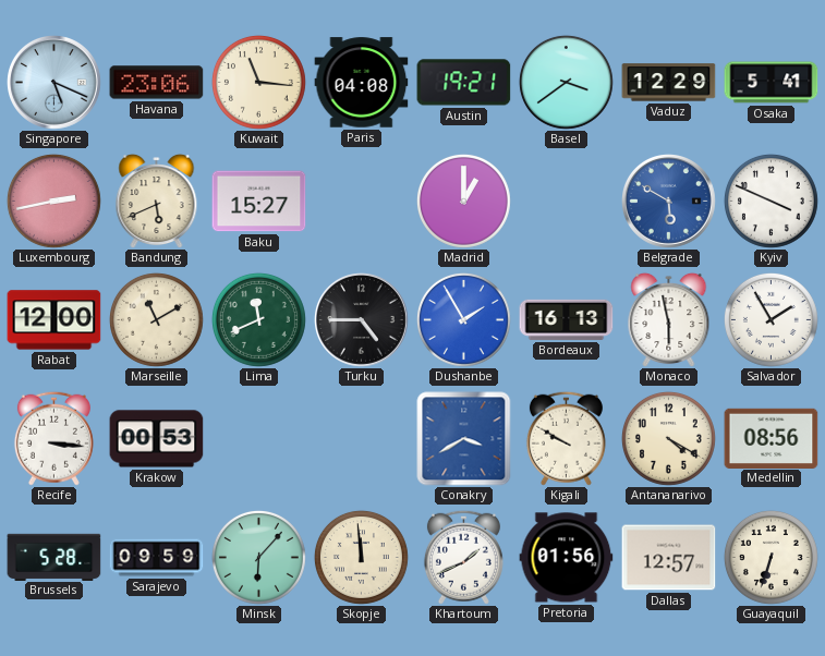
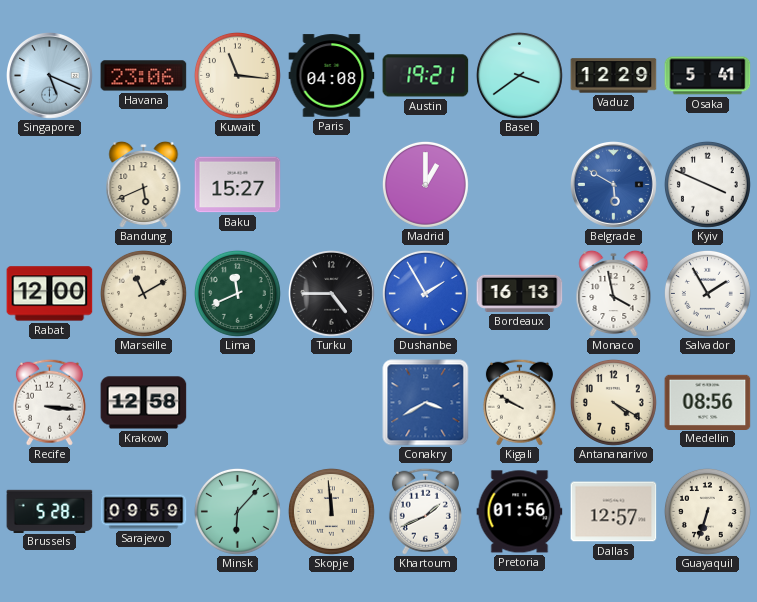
Luxembourg: 2:43 -> none (53, 201)
Monaco: 5:58 -> 3:58 (614, 293)
Krakow: 00:53 -> 12:58 (144, 403)
